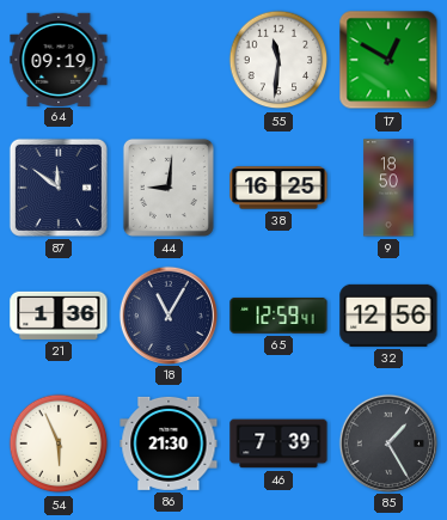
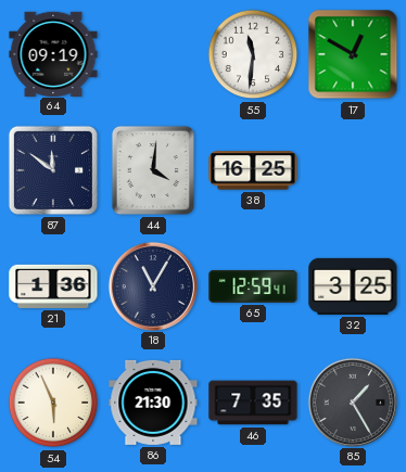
44: 9:01 -> 4:01 (153, 170)
9: 18:50 -> none (388, 188)
32: 12:56 -> 3:25 (353, 286)
46: 7:39 -> 7:35 (253, 403)
